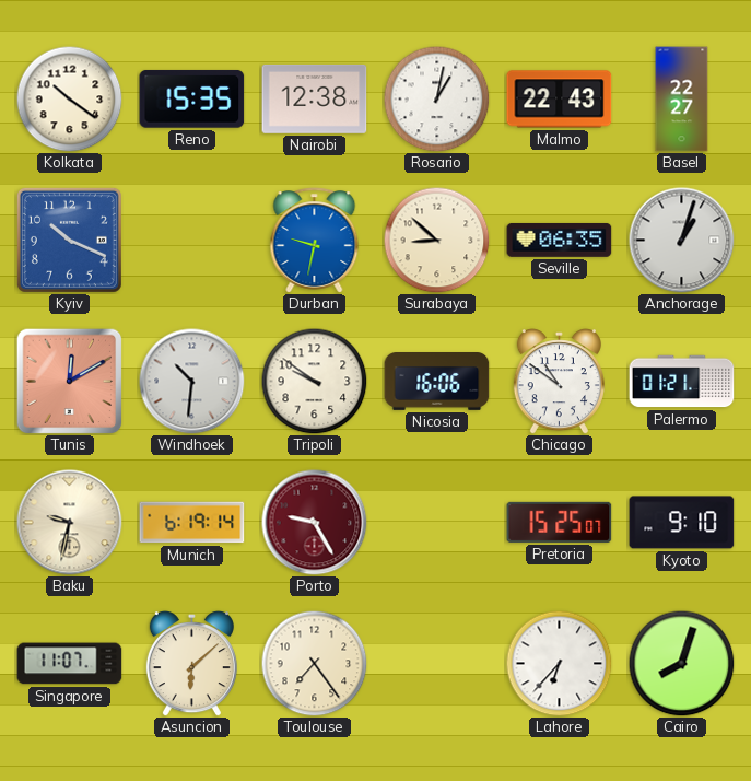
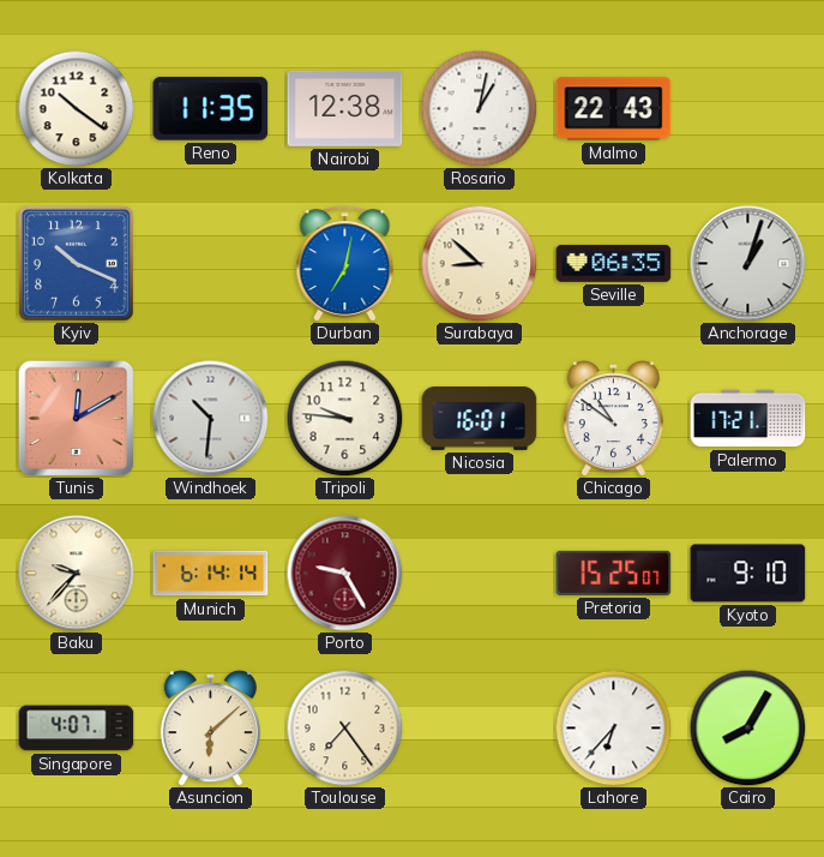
Reno: 15:35 -> 11:35 (211, 108)
Basel: 22:27 -> none (682, 100)
Durban: 9:32 -> 7:02 (345, 264)
Tripoli: 9:51 -> 9:46 (344, 418)
Nicosia: 16:06 -> 16:01 (480, 419)
Palermo: 01:21 -> 17:21 (748, 419)
Baku: 9:32 -> 9:37 (77, 574)
Munich: 6:19 -> 6:14 (211, 574)
Singapore: 11:07 -> 4:07 (77, 729)
Cairo: 8:03 -> 8:05 (747, 727)
